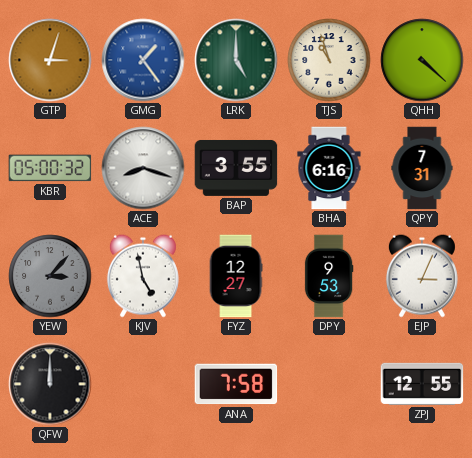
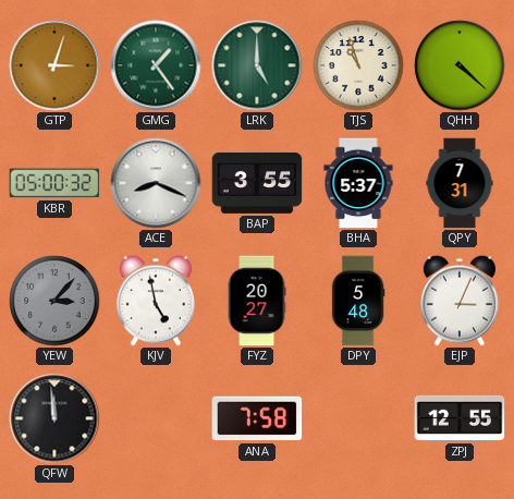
GMG dial: blue -> green (156, 65)
ACE: 8:18 -> 8:19 (156, 183)
BHA: 6:16 -> 5:37 (358, 183)
FYZ: 12:27 -> 20:27 (257, 301)
DPY: 9:53 -> 5:48 (358, 301)
QFW: 12:00 -> 11:59 (54, 418)
